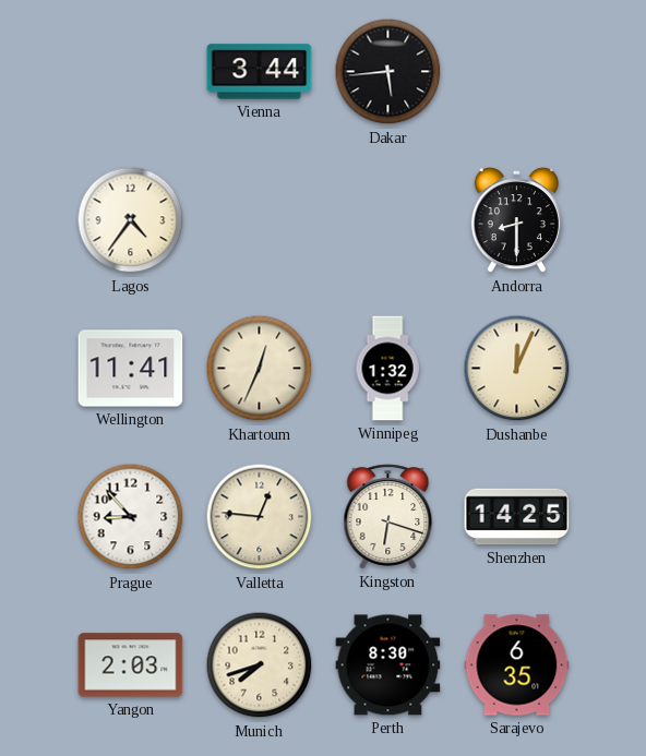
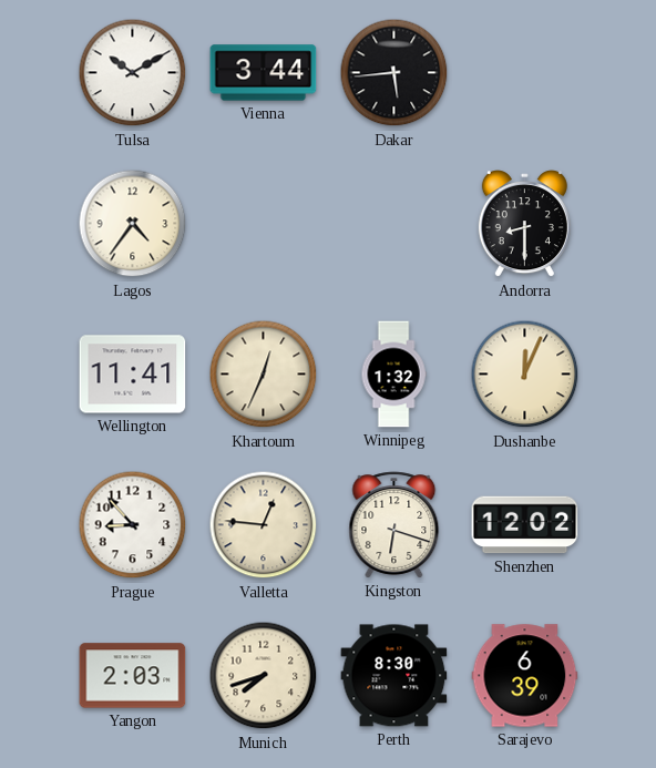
Tulsa: none -> 10:10 (133, 73)
Shenzhen: 14:25 -> 12:02 (525, 525)
Sarajevo: 6:35 -> 6:39 (525, 676)
